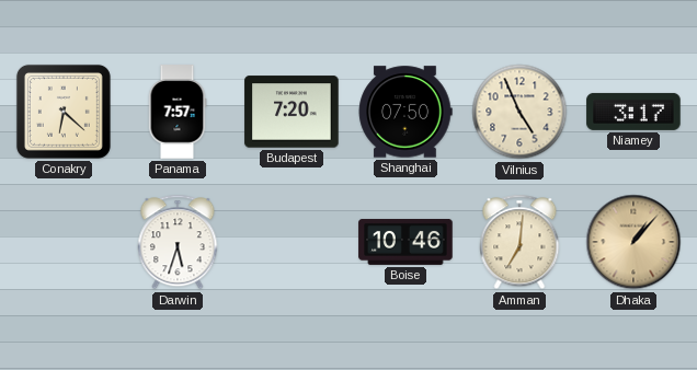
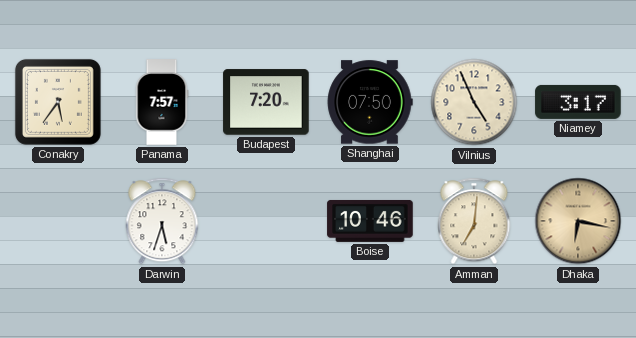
Conakry: 6:22 -> 5:36 (58, 102)
Dhaka: 1:07 -> 6:17 (578, 221)
